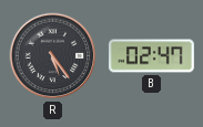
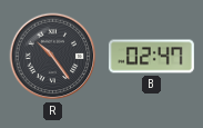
R: 5:24 -> 10:24 (53, 57)
